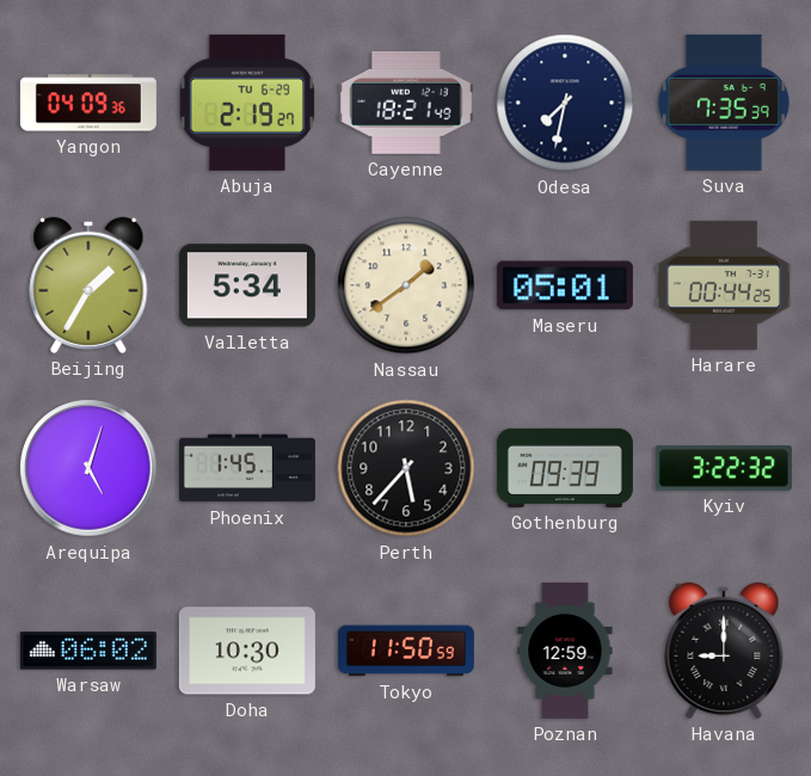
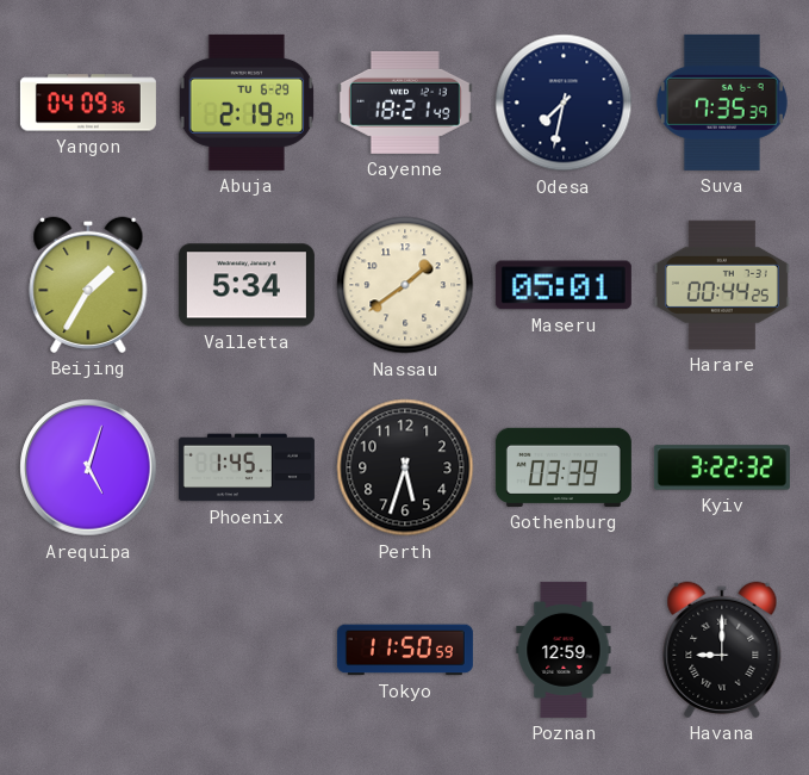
Perth: 5:37 -> 5:33 (405, 467)
Gothenburg: 09:39 -> 03:39 (564, 467)
Warsaw: 06:02 -> none (88, 651)
Doha: 10:30 -> none (247, 651)
